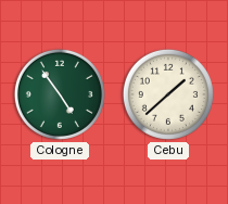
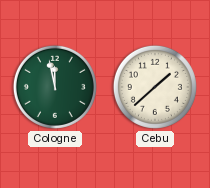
Cologne: 4:54 -> 11:58 (55, 87)
